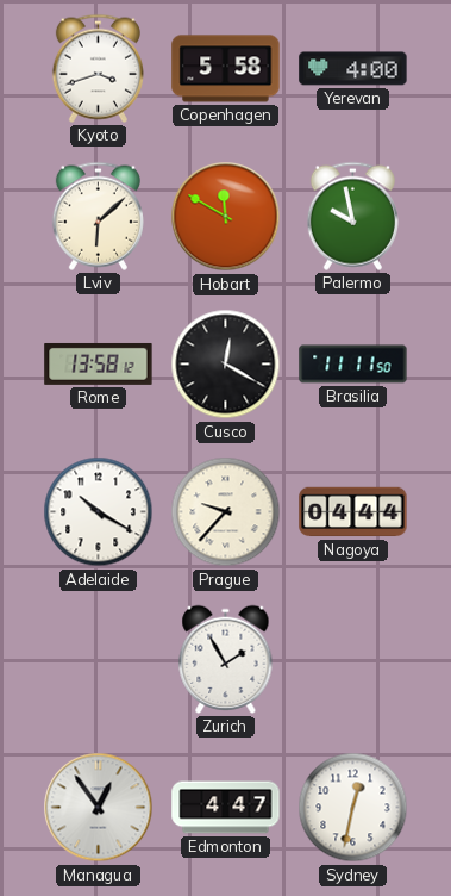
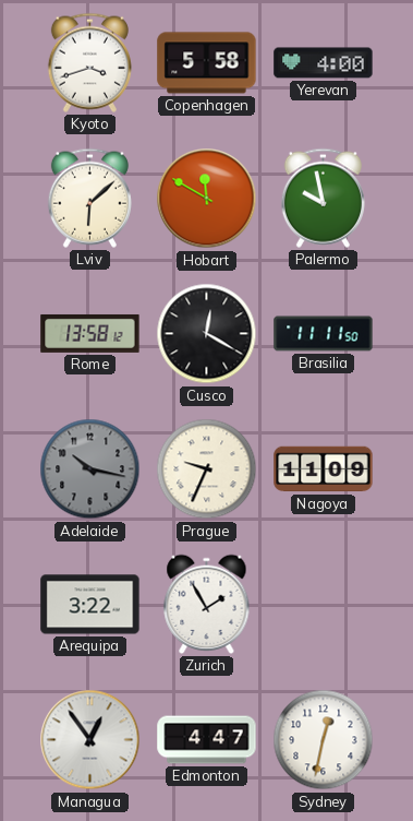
Adelaide: 10:20 -> 10:17 (90, 469)
Adelaide dial: white -> grey (90, 469)
Prague: 9:37 -> 9:34 (207, 469)
Nagoya: 04:44 -> 11:09 (324, 469)
Arequipa: none -> 3:22 (90, 605)
